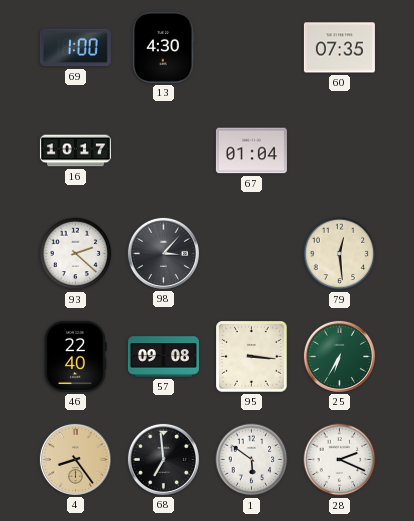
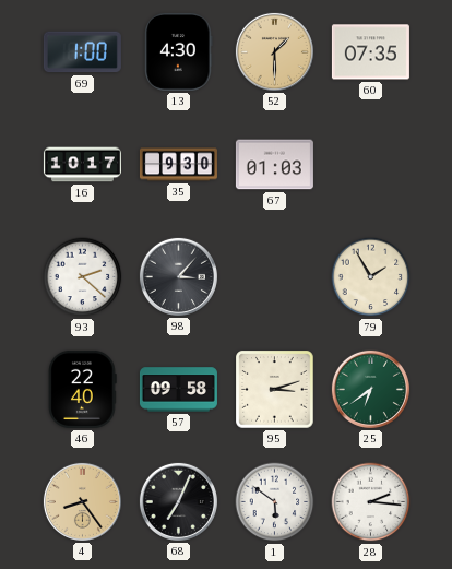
52: none -> 1:30 (274, 51)
35: none -> 9:30 (178, 165)
67: 01:04 -> 01:03 (274, 165)
79: 12:29 -> 1:55 (371, 277)
57: 09:08 -> 09:58 (178, 390)
95: 3:16 -> 3:12 (275, 390)
25: 6:35 -> 6:39 (370, 389)
68: 6:59 -> 7:04 (178, 501)
28: 2:19 -> 2:16 (371, 502)
